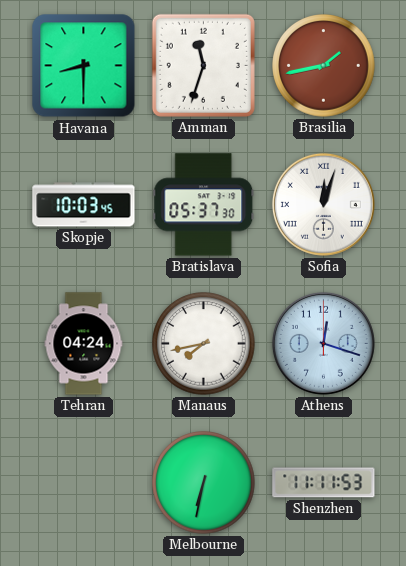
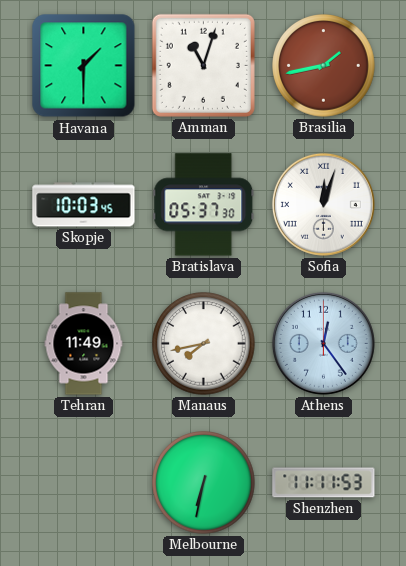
Havana: 8:30 -> 1:30 (84, 66)
Amman: 11:33 -> 11:03 (203, 65)
Tehran: 04:24 -> 11:49 (84, 344)
Athens: 12:18 -> 12:24 (323, 343)
